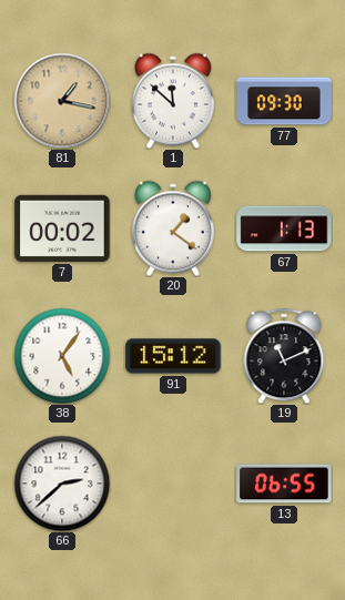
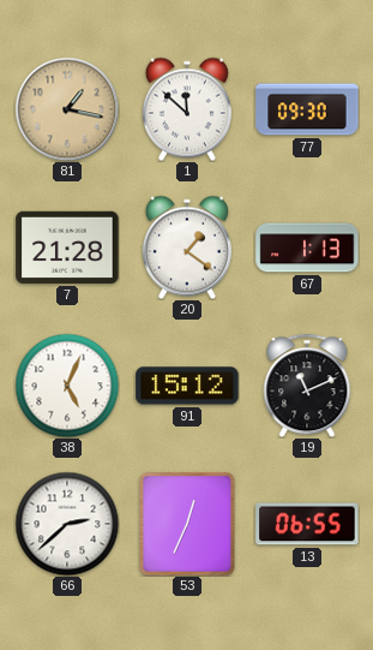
7: 00:02 -> 21:28 (67, 248)
38: 5:06 -> 5:04 (67, 386)
53: none -> 12:34 (187, 525)
